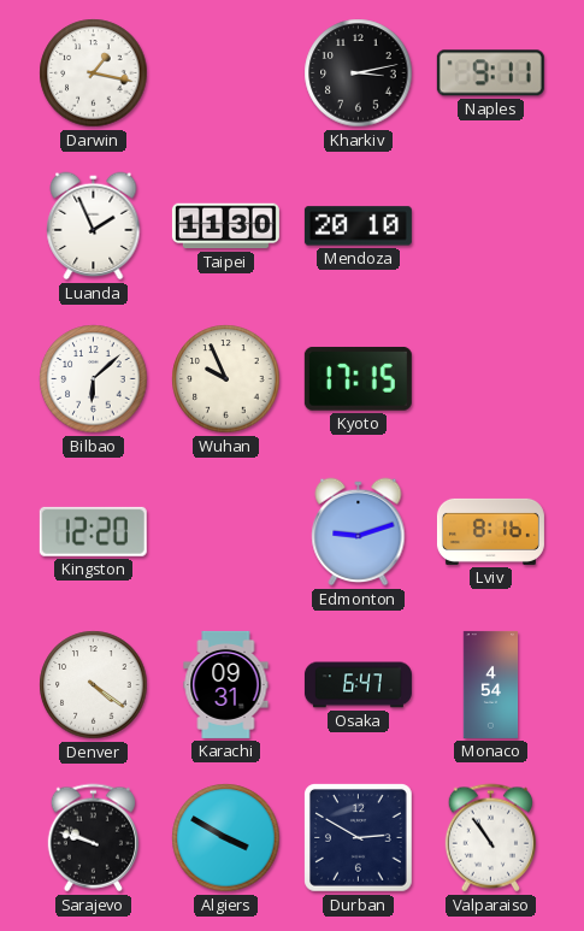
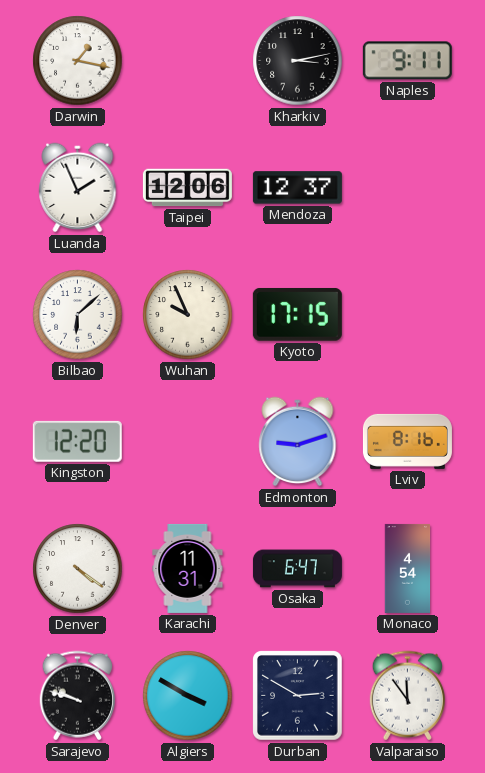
Taipei: 11:30 -> 12:06 (187, 188)
Mendoza: 20:10 -> 12:37 (297, 188)
Karachi: 09:31 -> 11:31 (188, 568)
Valparaiso: 10:54 -> 11:54 (407, 696)
